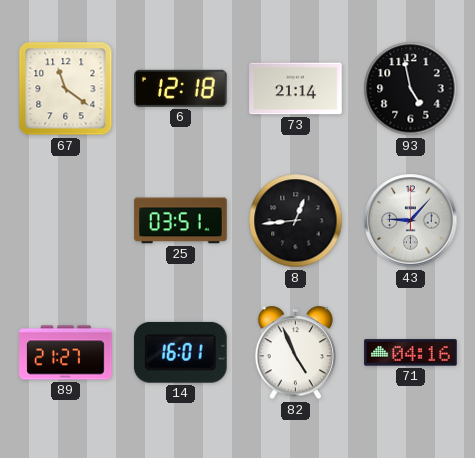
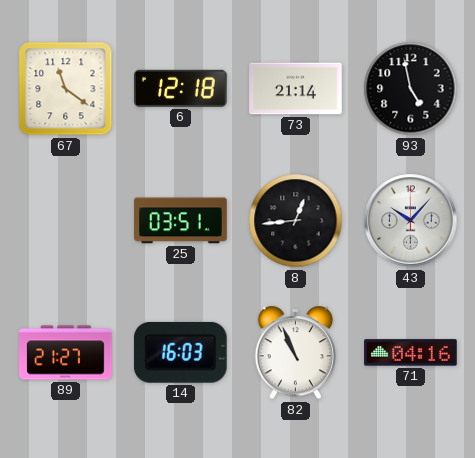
43: 9:07 -> 10:07 (411, 221)
14: 16:01 -> 16:03 (180, 352)
82: 4:56 -> 10:56 (295, 353)
